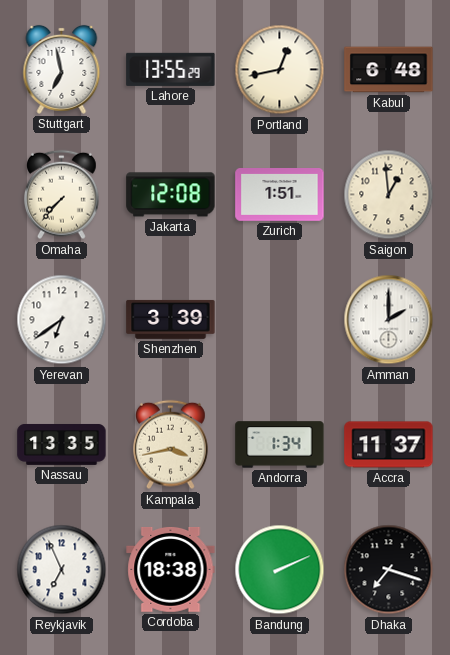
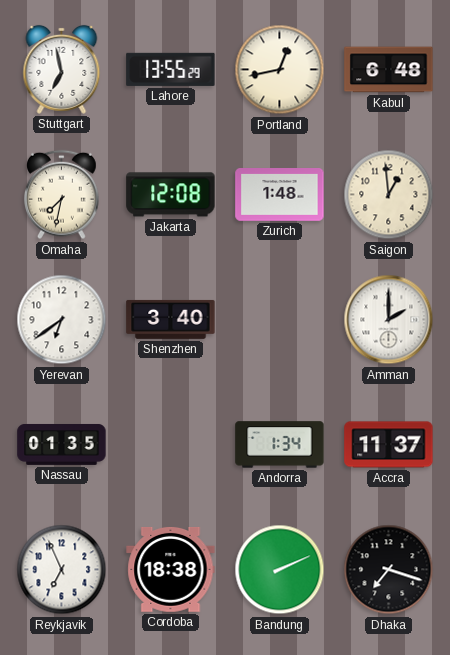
Omaha: 7:37 -> 7:32 (62, 195)
Zurich: 1:51 -> 1:48 (280, 195)
Shenzhen: 3:39 -> 3:40 (171, 319)
Nassau: 13:35 -> 01:35 (62, 444)
Kampala: 3:43 -> none (171, 445)
